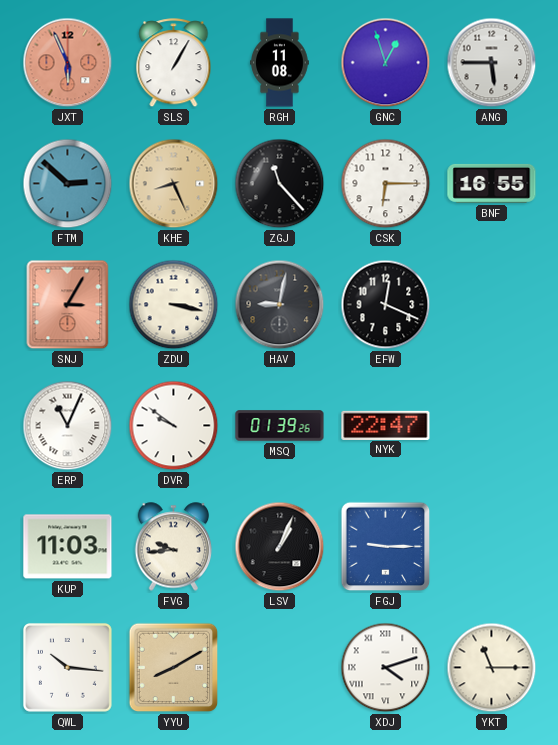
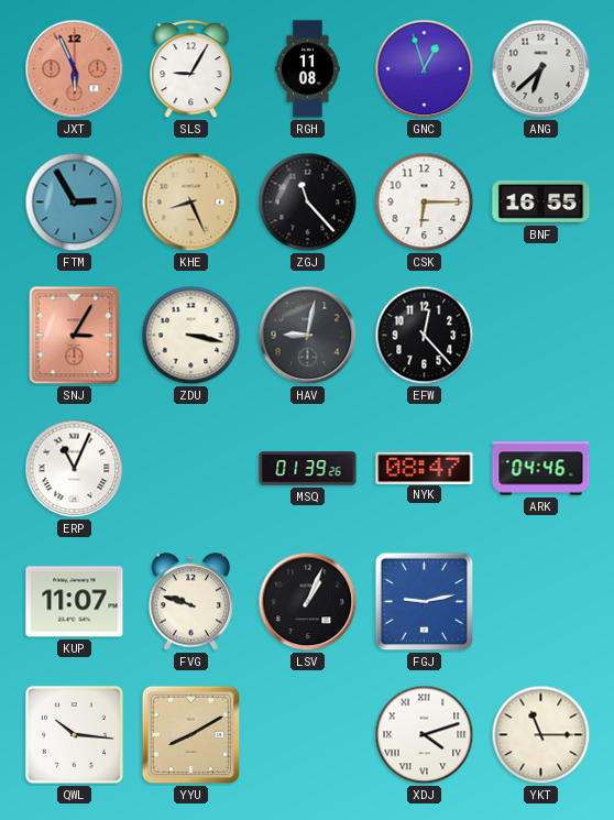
SLS: 1:05 -> 9:05 (191, 69)
ANG: 5:45 -> 6:38 (541, 69)
FTM: 2:52 -> 2:55 (75, 203)
EFW: 12:19 -> 12:23 (425, 336)
DVR: 9:51 -> none (174, 426)
NYK: 22:47 -> 08:47 (425, 468)
ARK: none -> 04:46 (541, 469)
KUP: 11:03 -> 11:07 (75, 602)
FVG: 9:44 -> 9:48 (191, 602)
FGJ: 9:15 -> 9:13 (425, 602)
